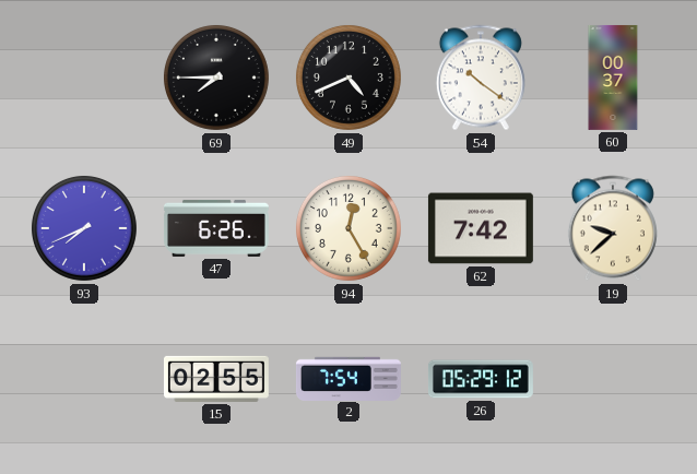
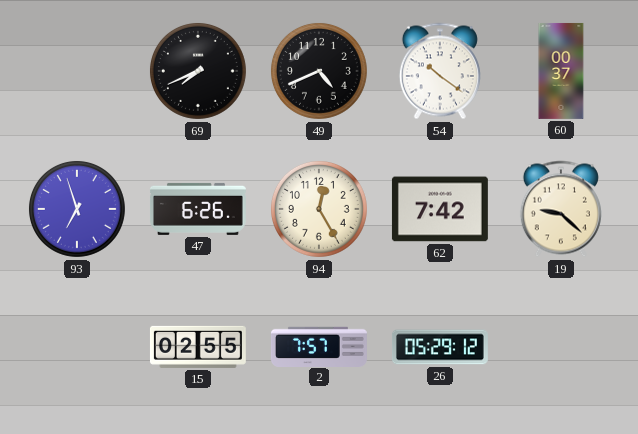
69: 7:45 -> 7:41 (198, 71)
93: 7:41 -> 6:57 (77, 209)
19: 9:38 -> 9:22 (561, 209)
2: 7:54 -> 7:57 (319, 346)
